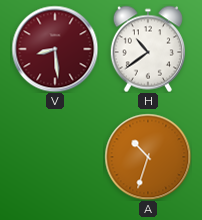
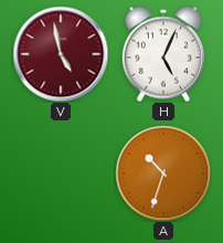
V: 8:29 -> 4:58 (61, 54)
H: 10:39 -> 5:04 (162, 54)
